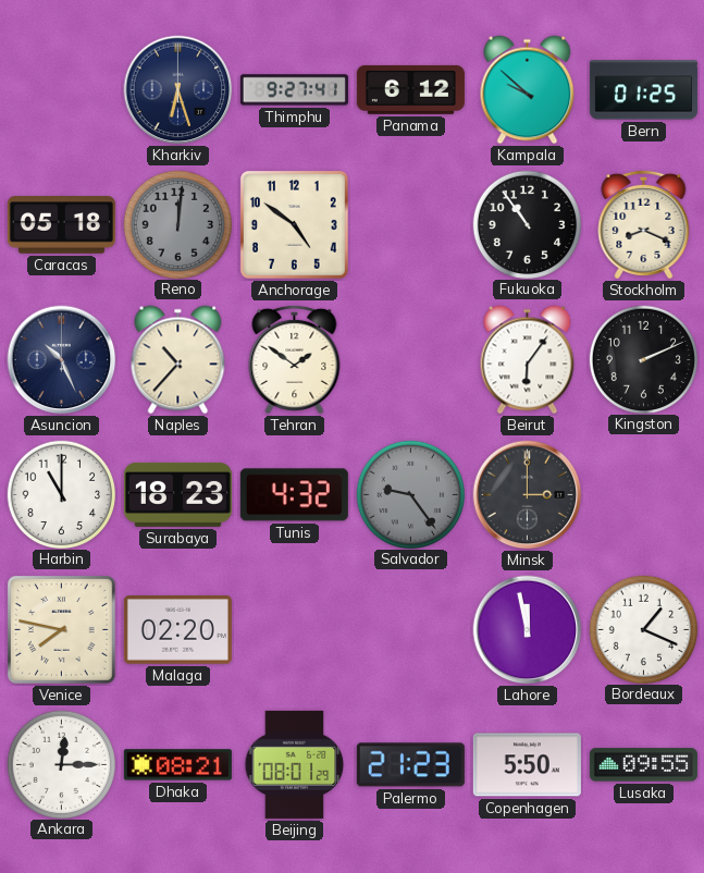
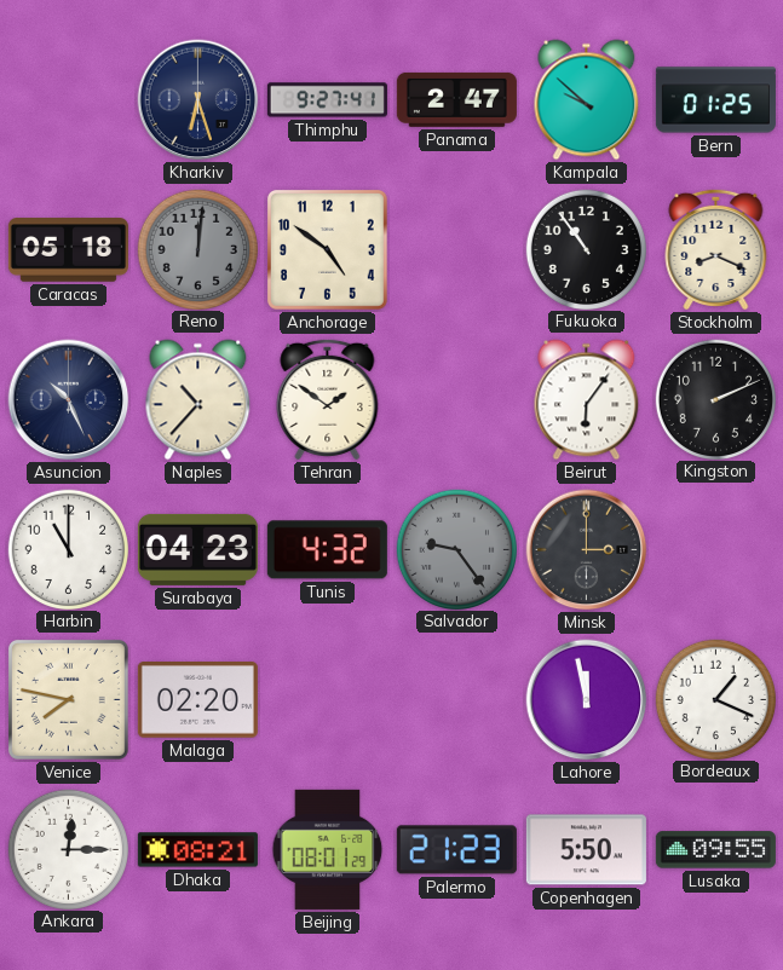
Panama: 6:12 -> 2:47 (456, 99)
Surabaya: 18:23 -> 04:23 (197, 549)
